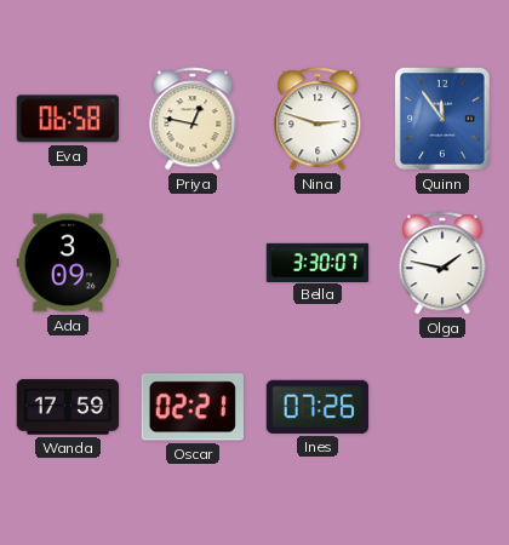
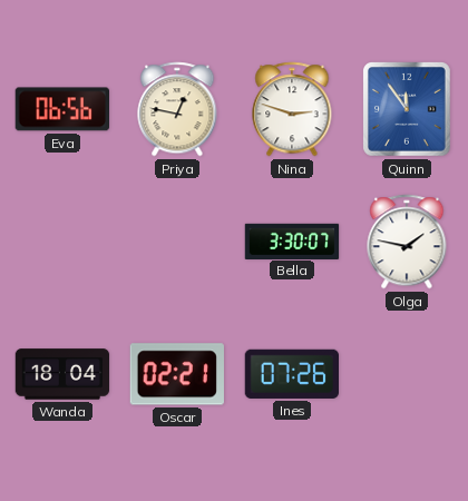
Eva: 06:58 -> 06:56 (61, 109)
Ada: 3:09 -> none (68, 263)
Wanda: 17:59 -> 18:04 (62, 374)
